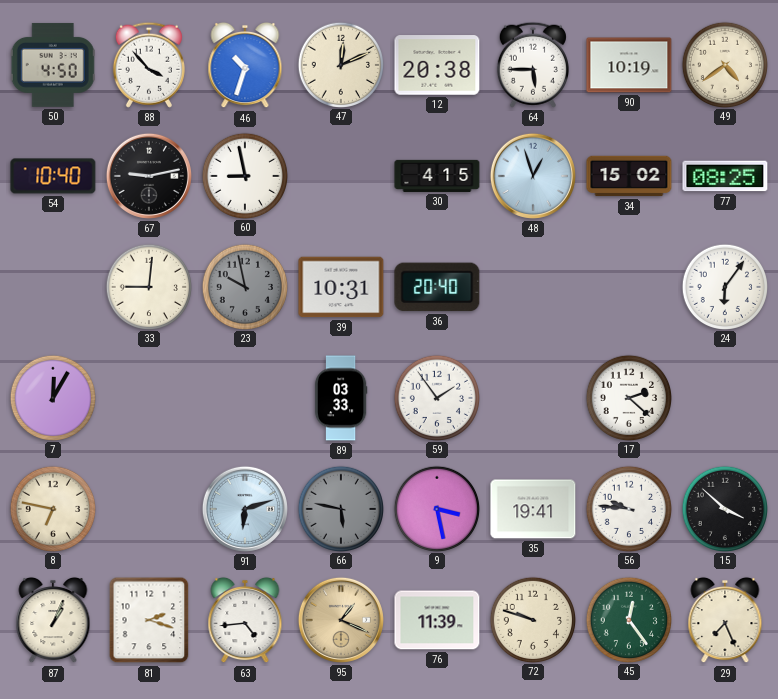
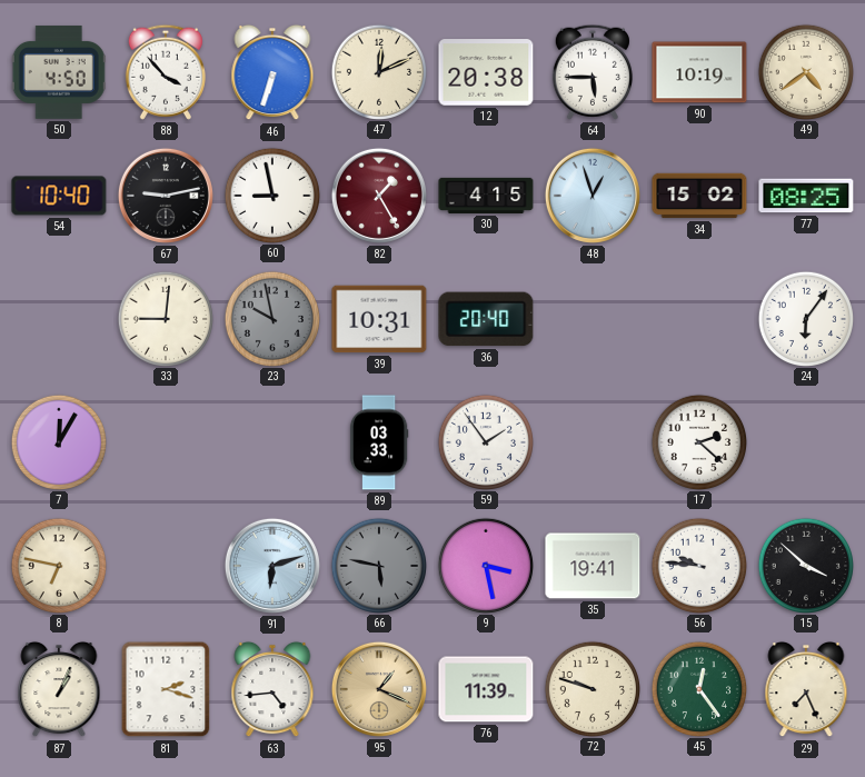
46: 10:33 -> 6:33 (272, 72)
82: none -> 1:25 (379, 196)
